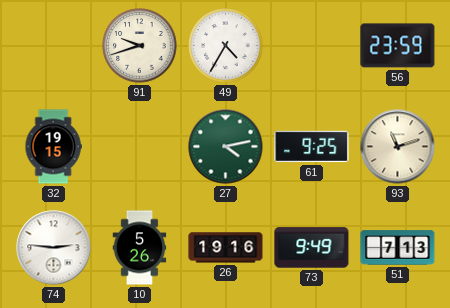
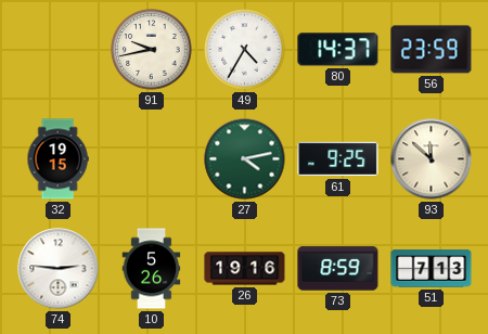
91: 9:42 -> 9:43 (152, 50)
80: none -> 14:37 (338, 50)
93: 11:12 -> 11:52 (432, 159)
73: 9:49 -> 8:59 (338, 269)
